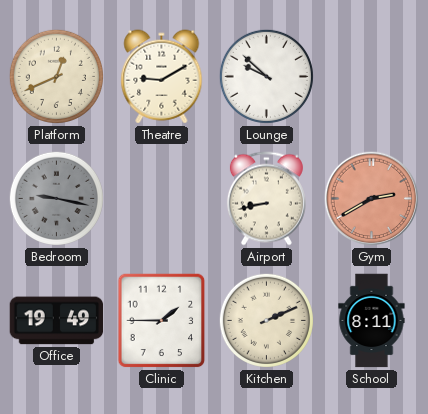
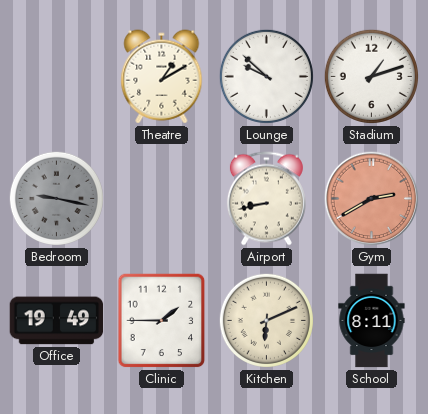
Platform: 12:41 -> none (56, 76)
Theatre: 9:10 -> 1:10 (162, 77)
Stadium: none -> 1:12 (371, 76)
Kitchen: 2:11 -> 6:11 (266, 320)
